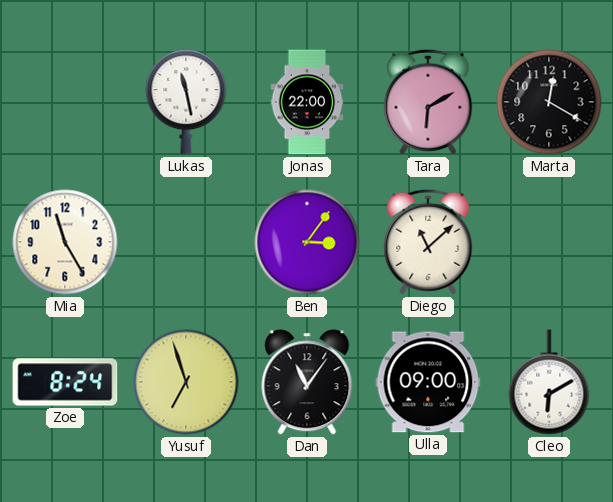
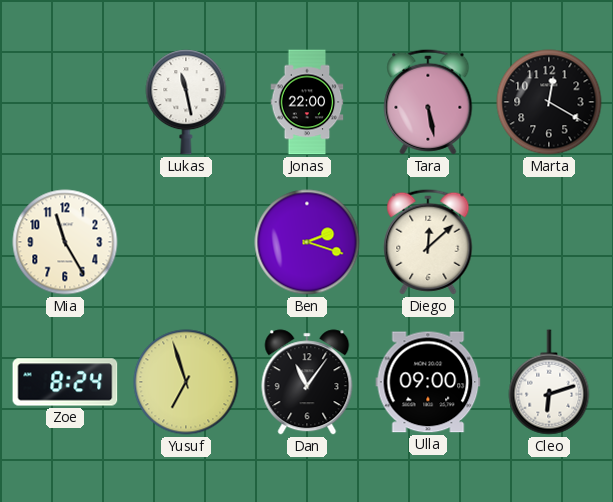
Tara: 6:10 -> 5:28 (428, 102)
Ben: 3:06 -> 2:18 (307, 242)
Diego: 11:08 -> 12:08 (428, 242)
Cleo: 6:10 -> 6:12 (549, 382)
